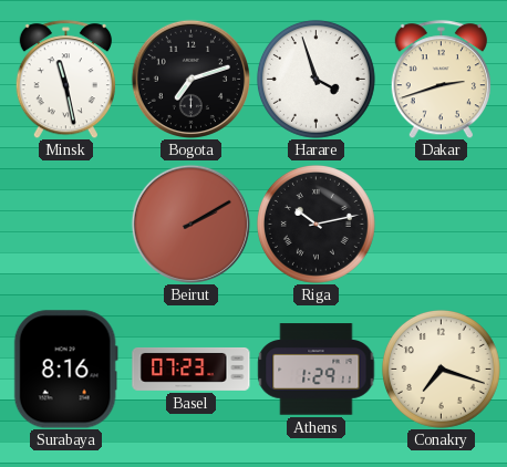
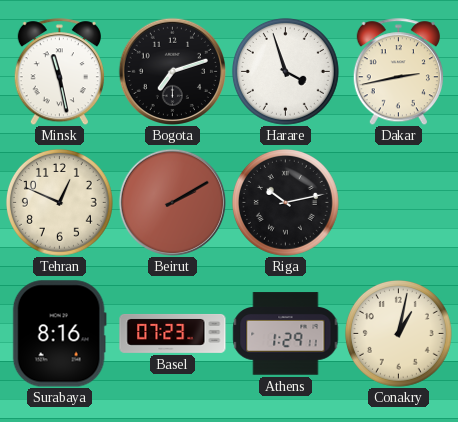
Dakar: 2:42 -> 2:43 (398, 72)
Tehran: none -> 12:49 (59, 202)
Conakry: 7:18 -> 1:02 (398, 333)
